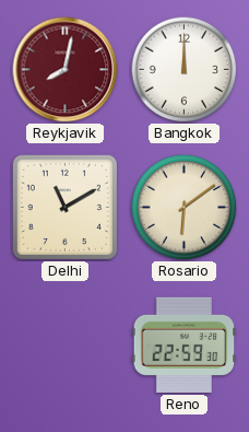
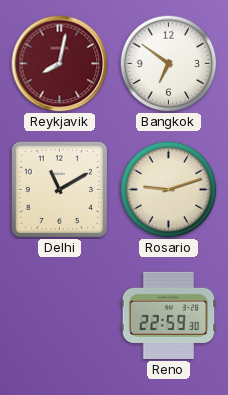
Bangkok: 12:00 -> 6:51 (168, 63)
Rosario: 6:09 -> 9:12 (168, 189)
